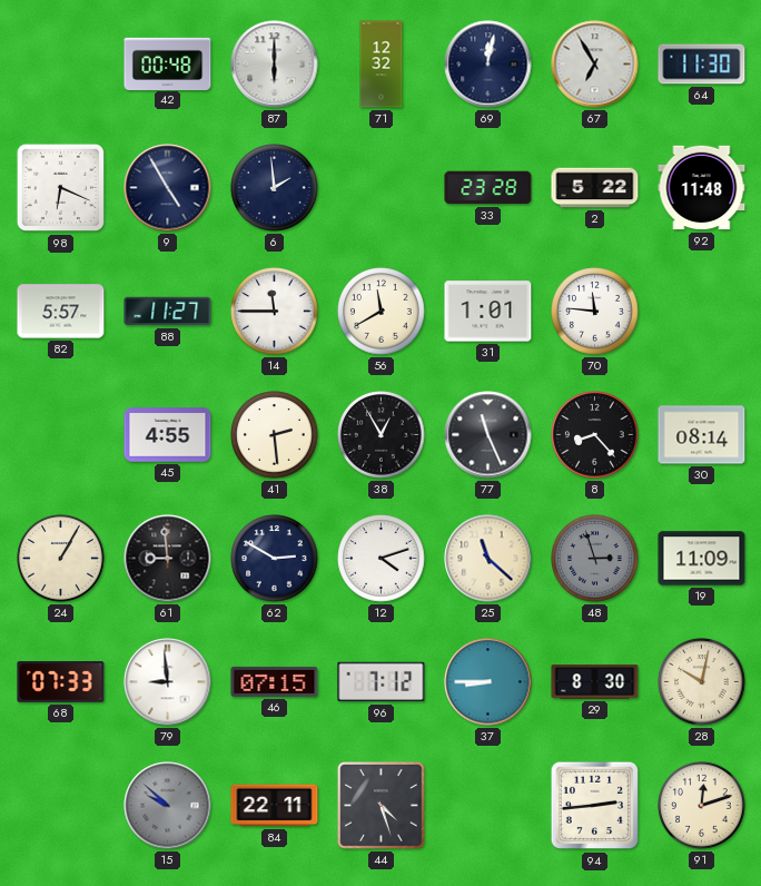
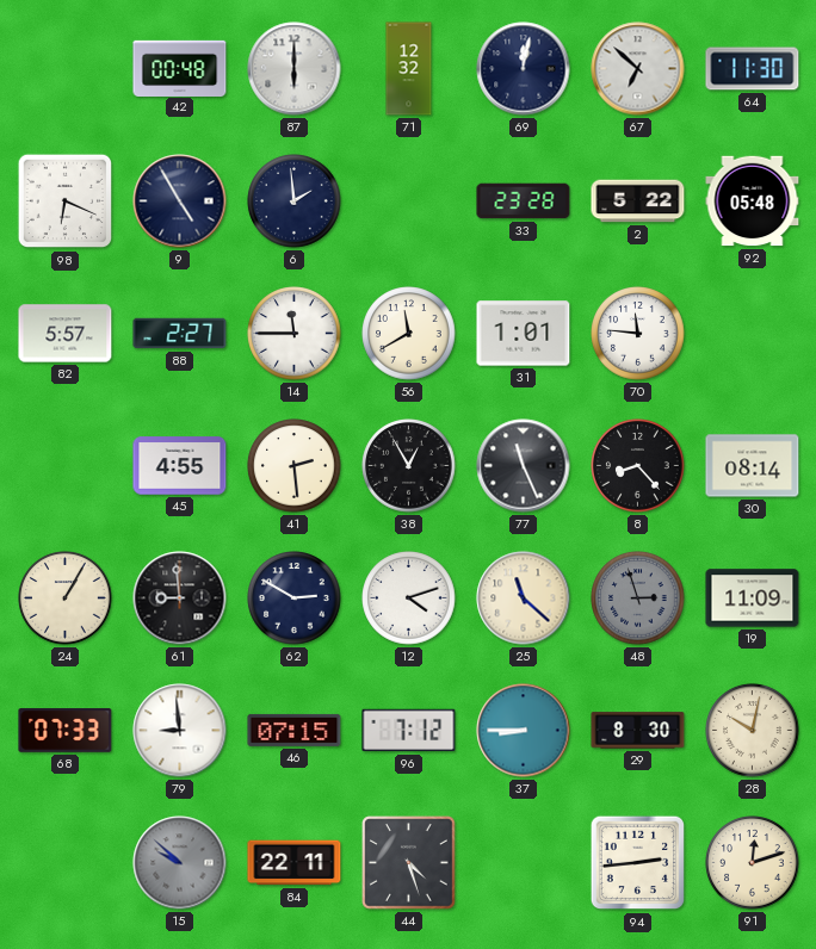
67: 6:55 -> 6:52 (638, 69)
92: 11:48 -> 05:48 (753, 201)
88: 11:27 -> 2:27 (180, 334)
